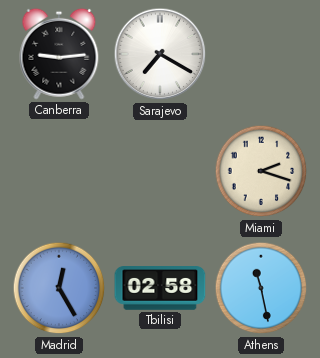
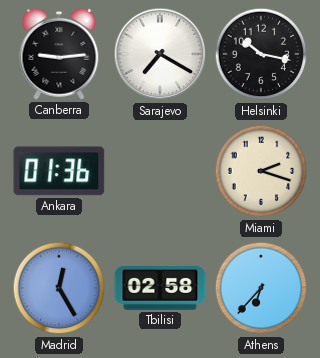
Helsinki: none -> 10:17 (261, 54)
Ankara: none -> 01:36 (59, 171)
Athens: 11:28 -> 6:37 (261, 288)
